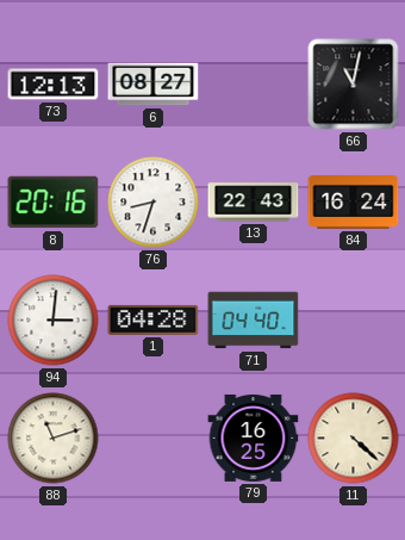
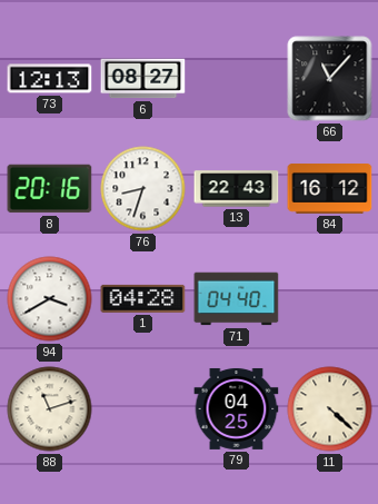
66: 11:02 -> 11:07 (330, 79)
84: 16:24 -> 16:12 (330, 189)
94: 3:01 -> 3:40 (50, 299)
79: 16:25 -> 04:25 (237, 408)
